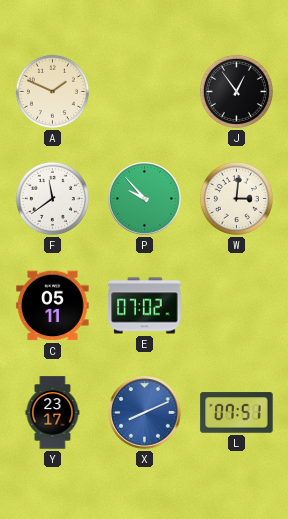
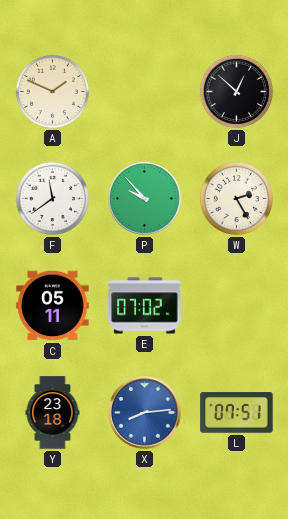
J: 12:54 -> 12:52 (236, 91)
W: 3:01 -> 2:25 (236, 198)
Y: 23:17 -> 23:18 (53, 413)
X: 8:11 -> 8:14 (145, 413)
